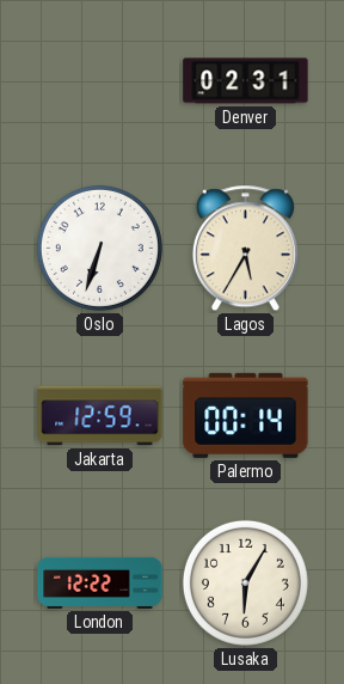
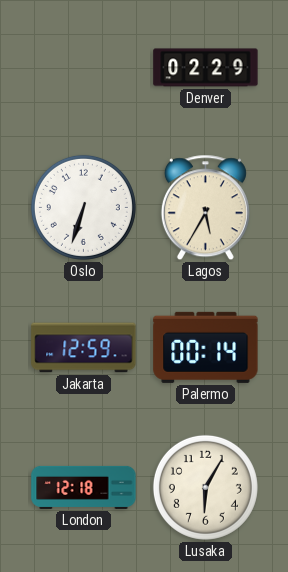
Denver: 02:31 -> 02:29 (206, 68)
London: 12:22 -> 12:18 (84, 487)
